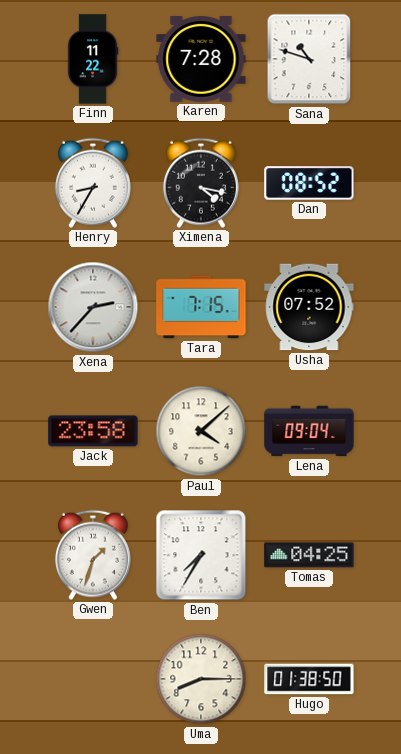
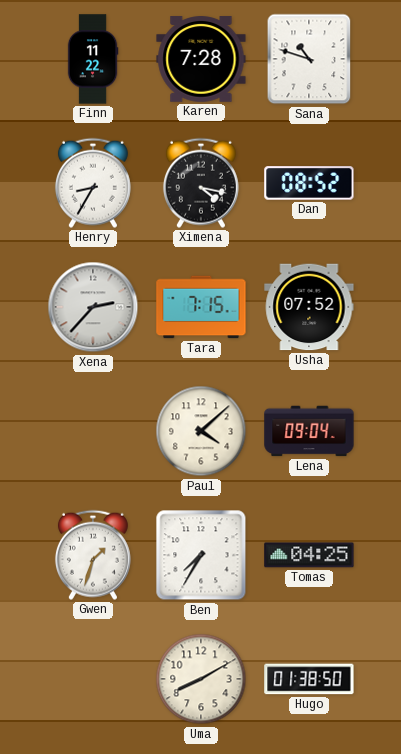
Jack: 23:58 -> none (93, 431)
Uma: 8:15 -> 8:10 (201, 679)
